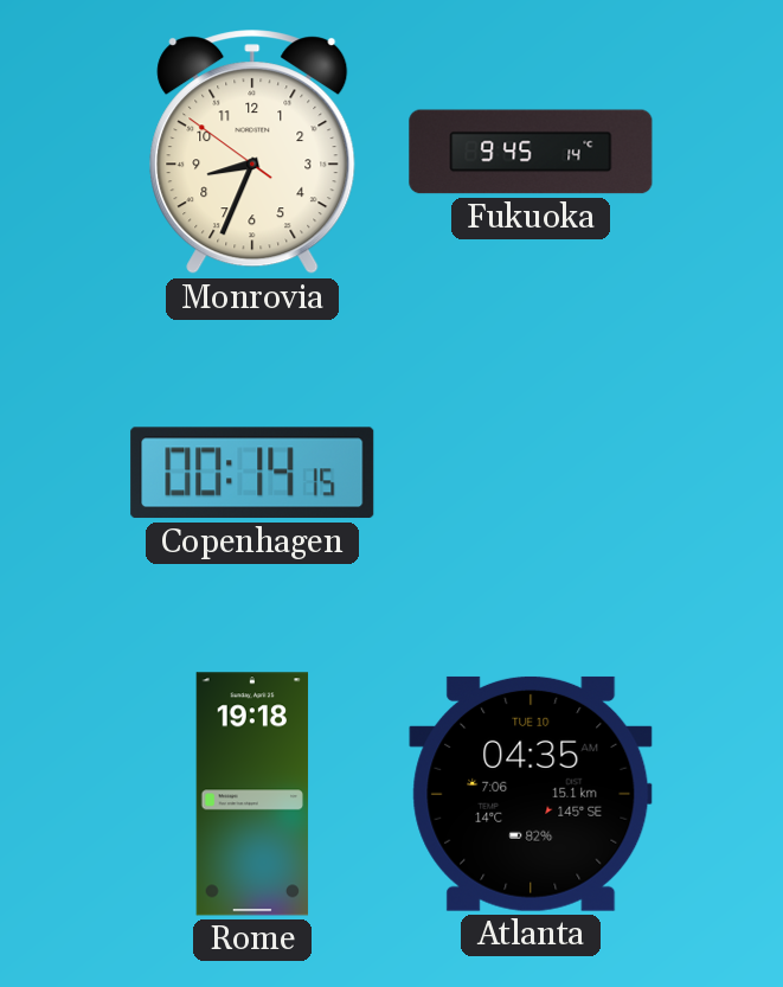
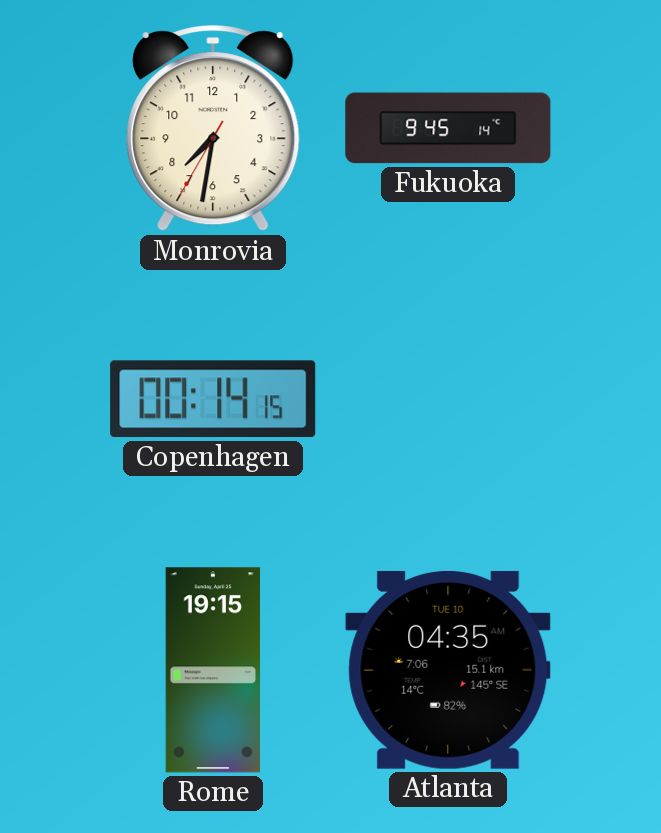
Monrovia: 8:33 -> 7:31 (213, 129)
Rome: 19:18 -> 19:15 (213, 670)
